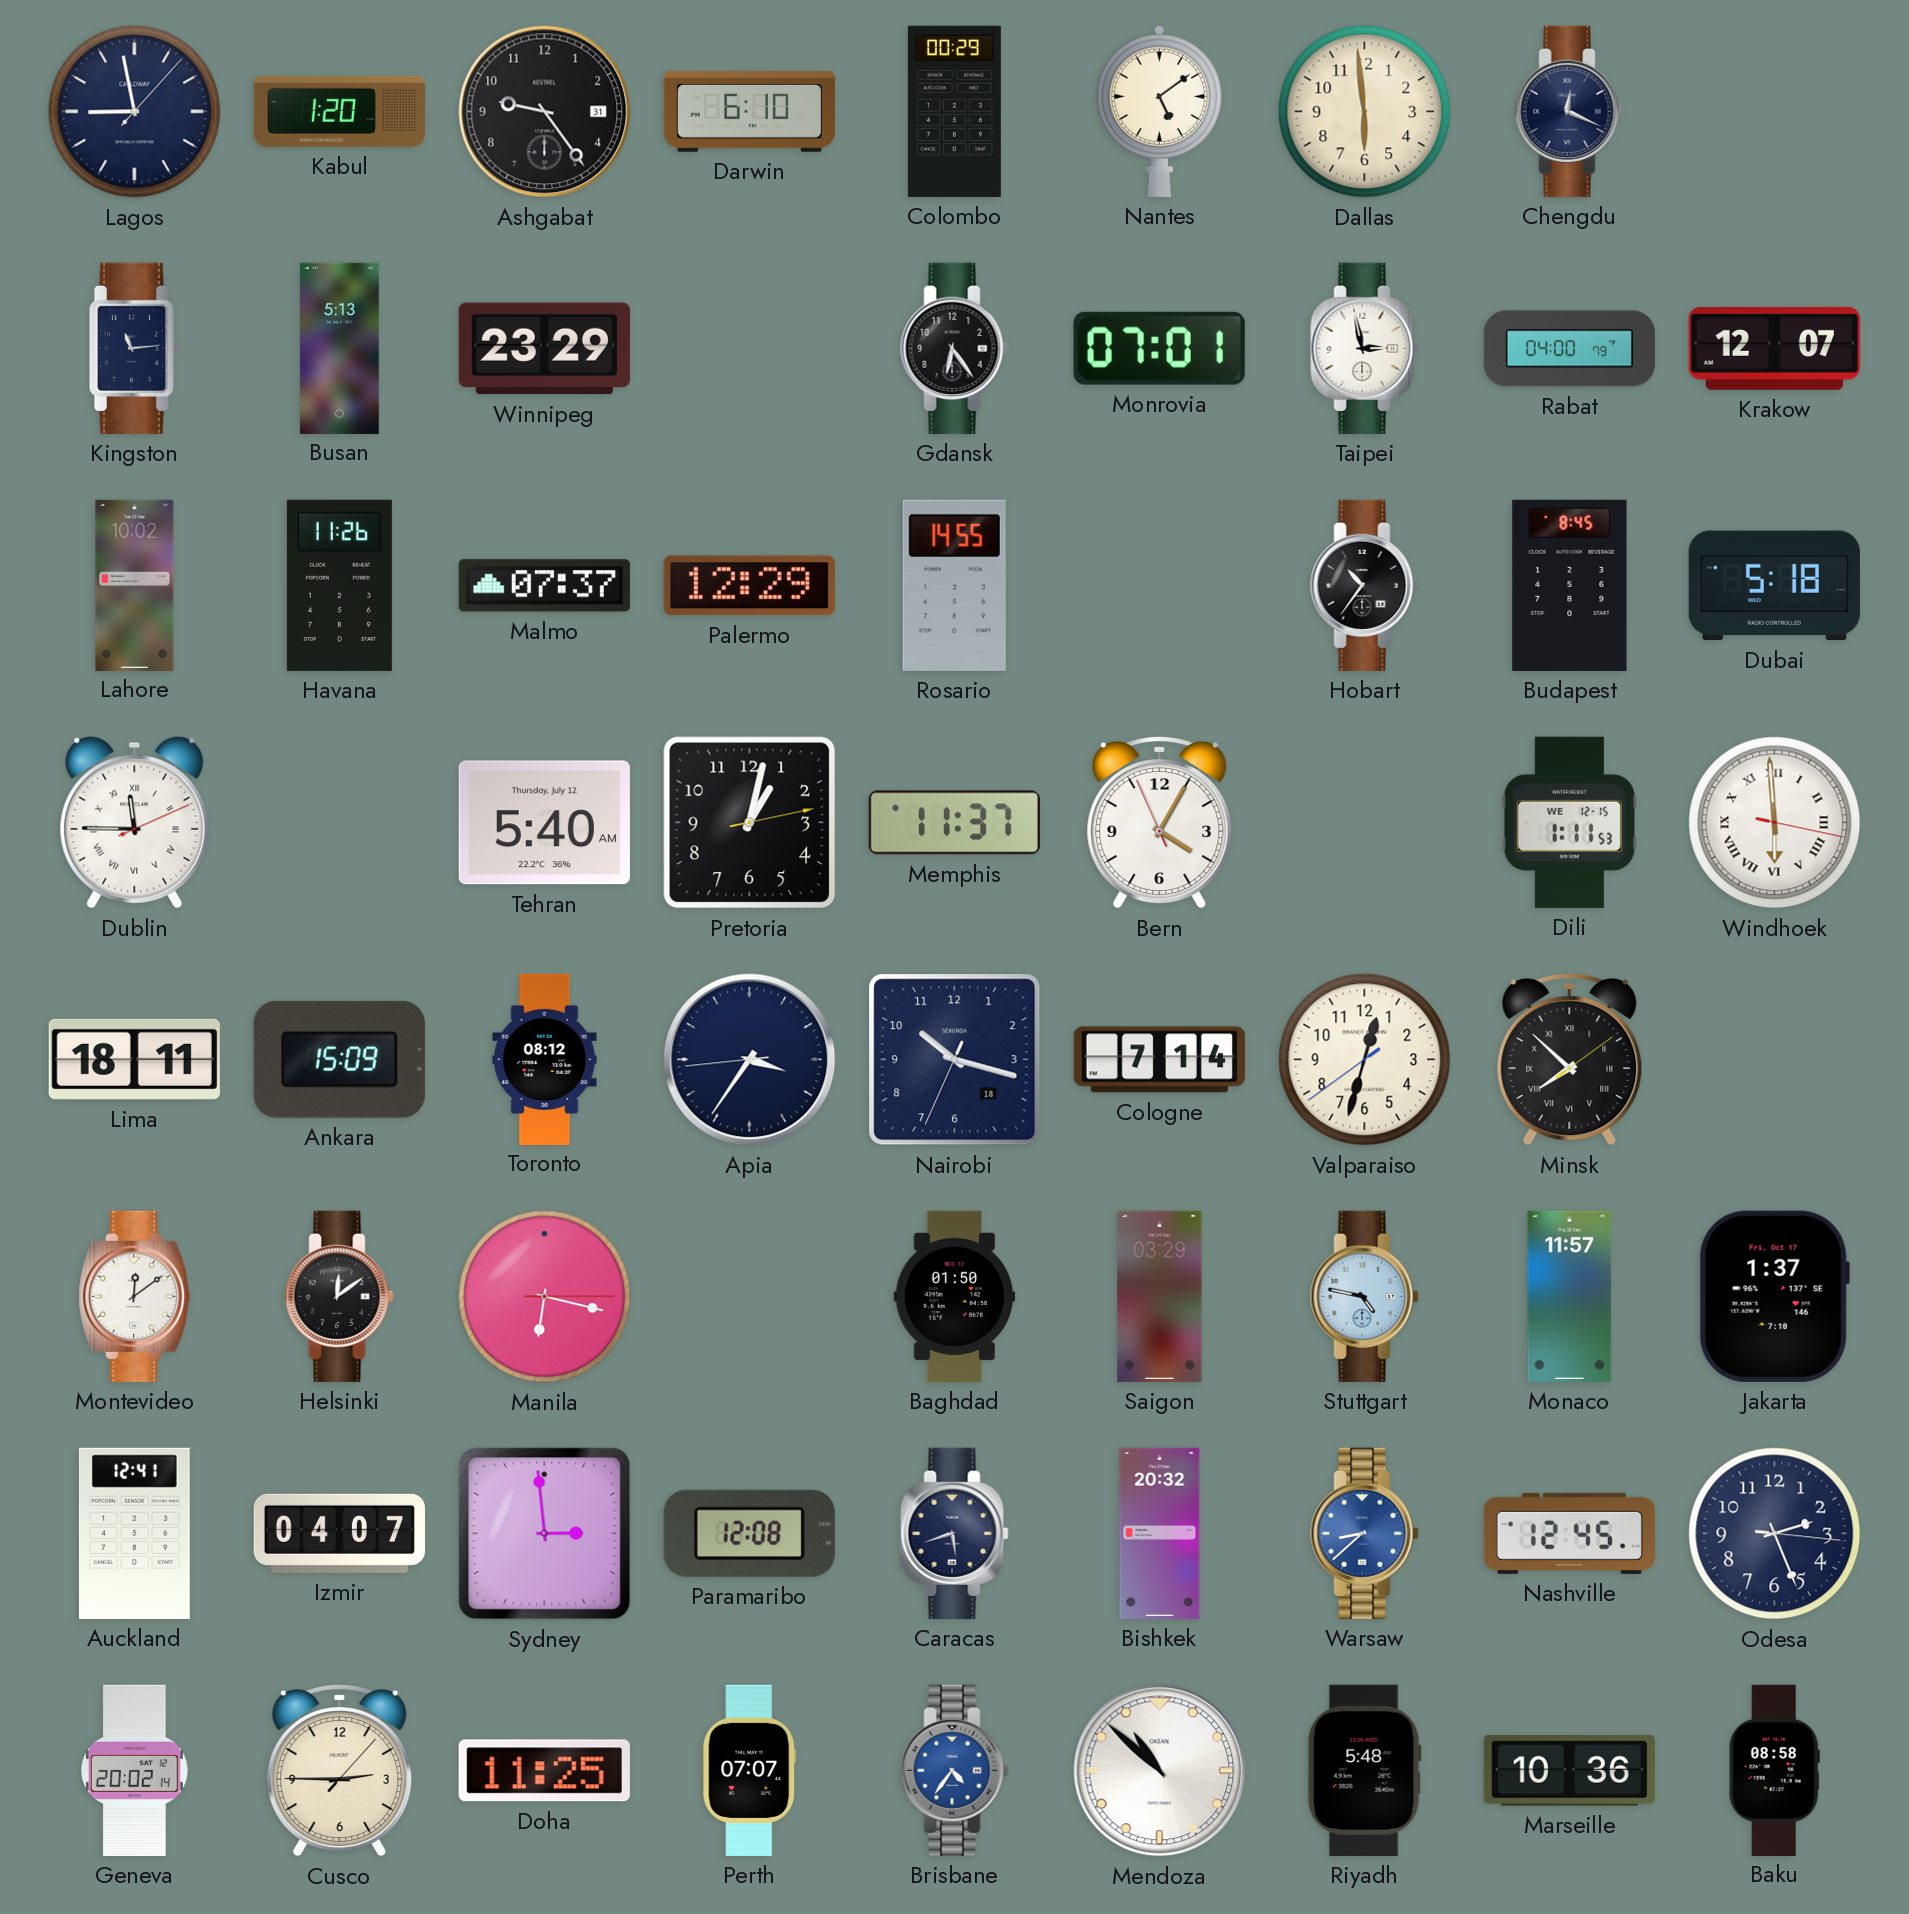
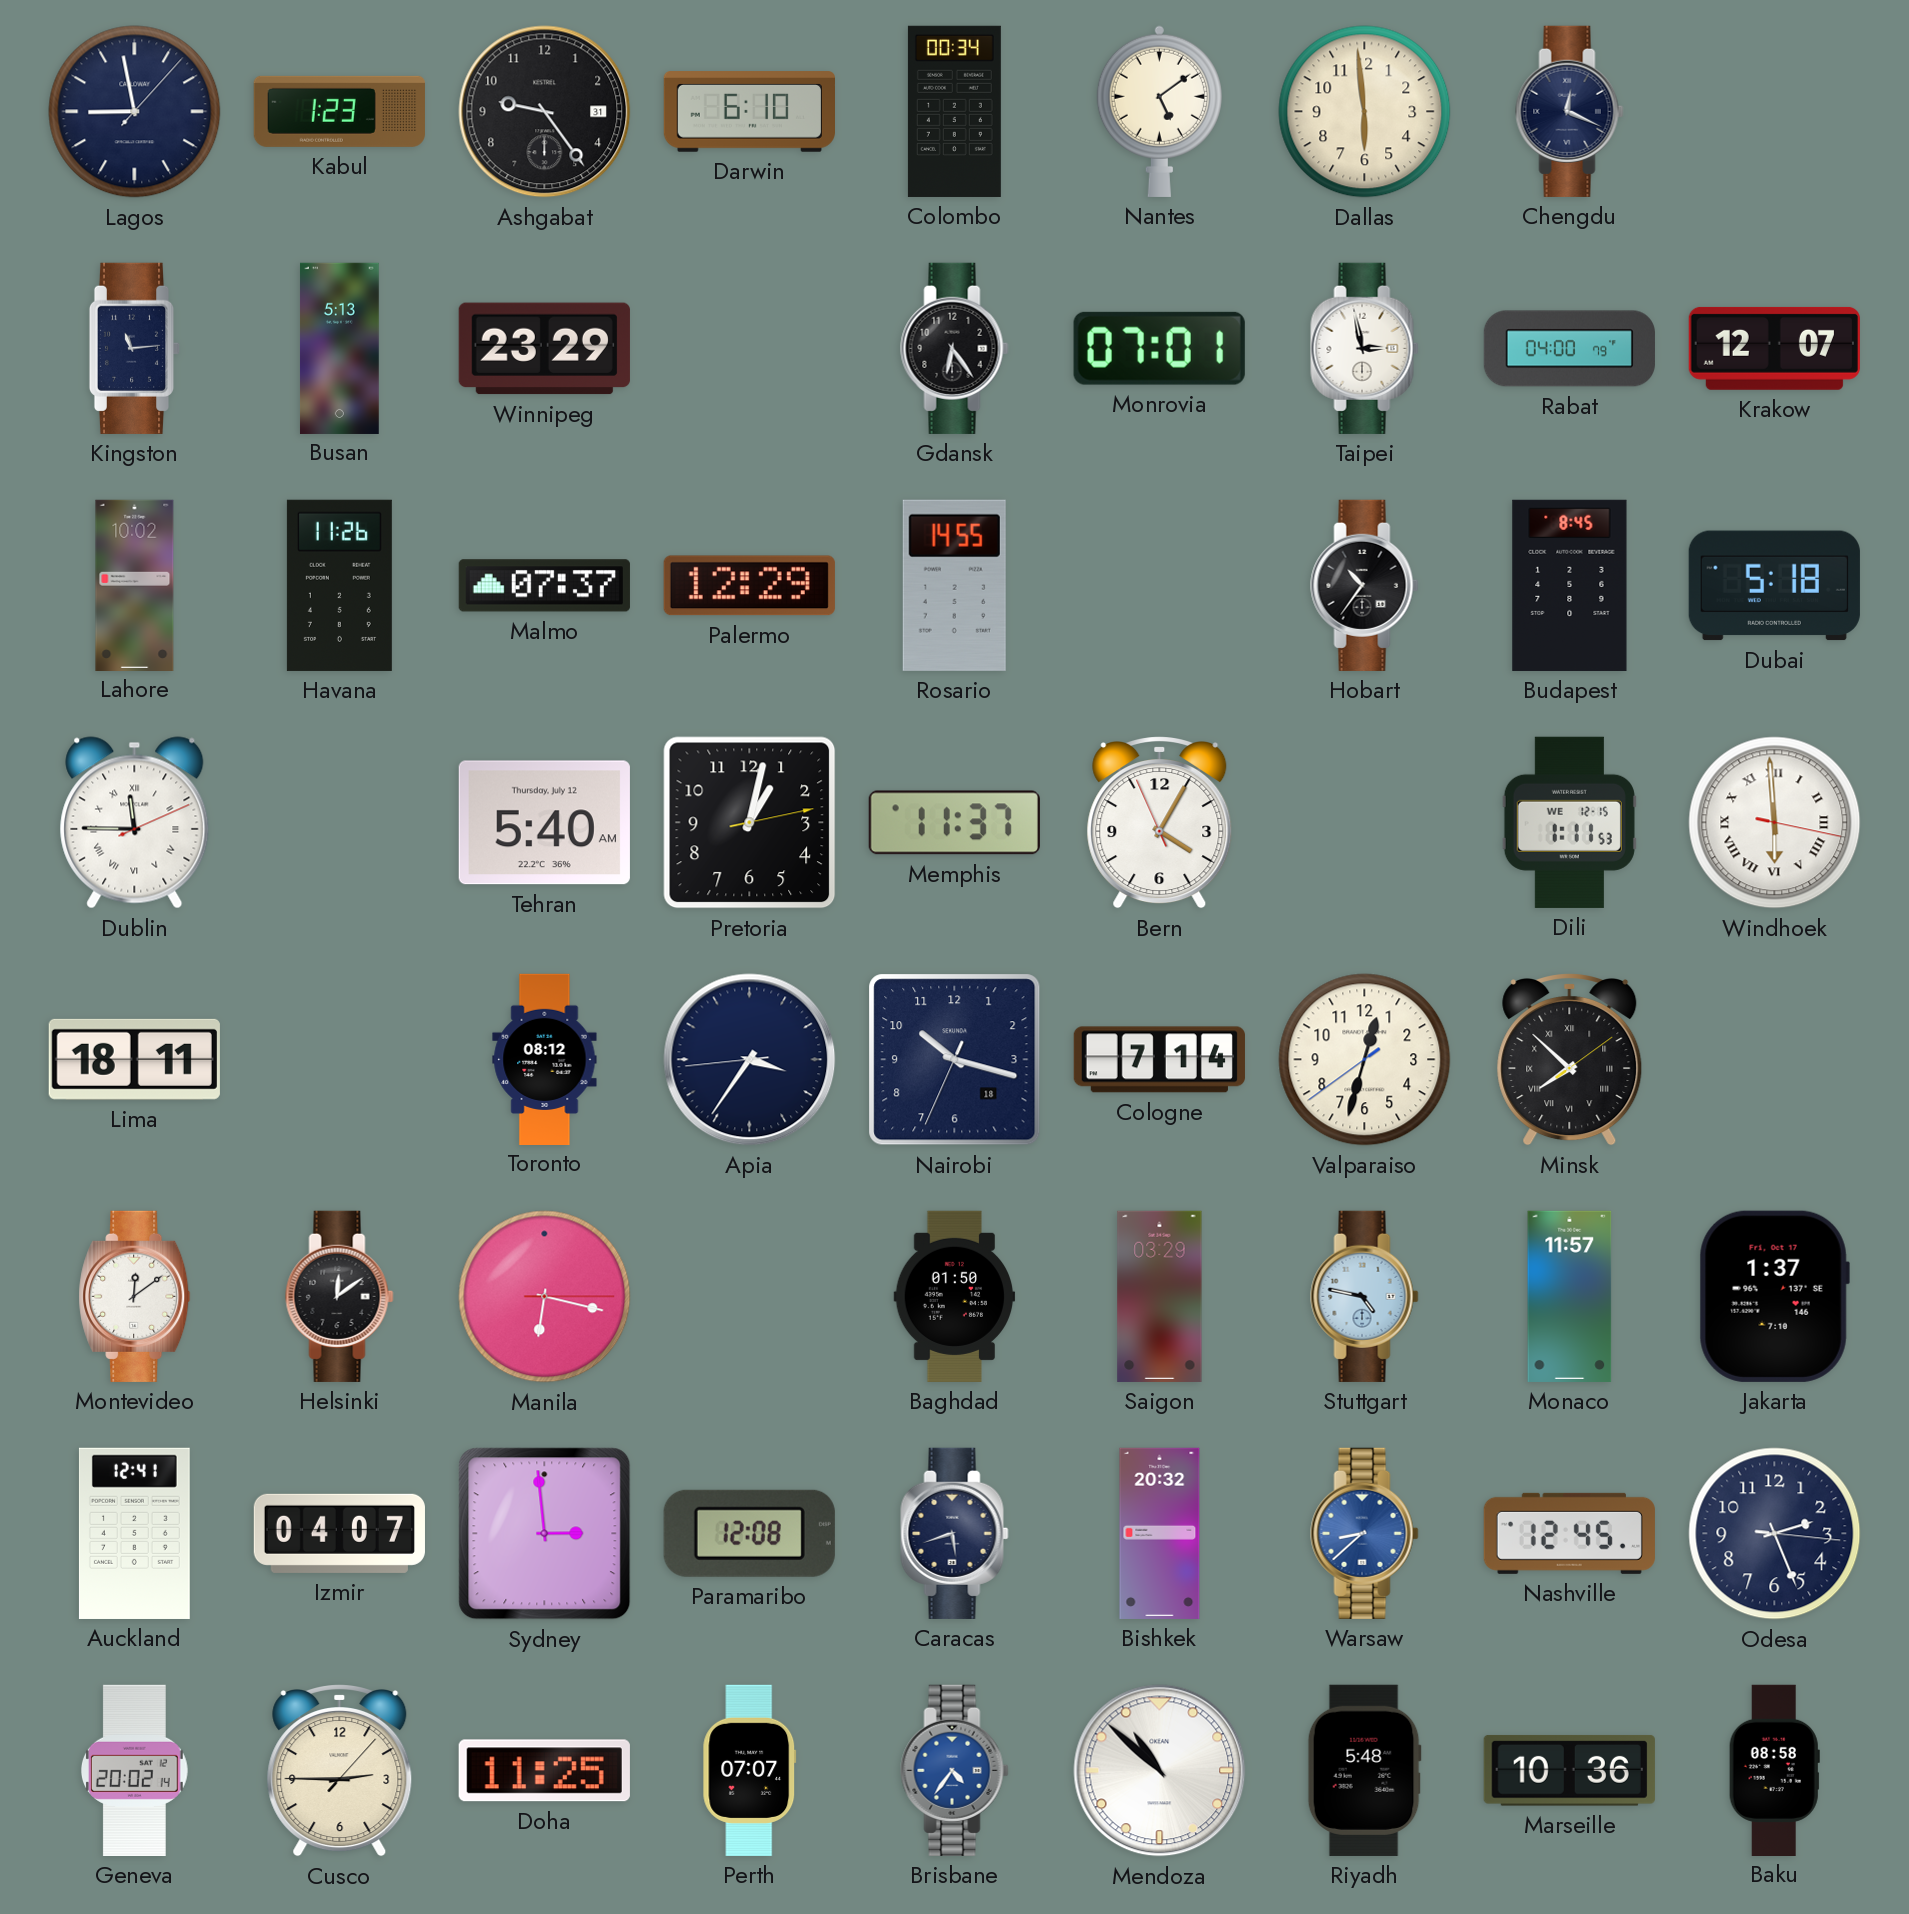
Kabul: 1:20 -> 1:23 (339, 111)
Colombo: 00:29 -> 00:34 (954, 111)
Ankara: 15:09 -> none (339, 1059)
